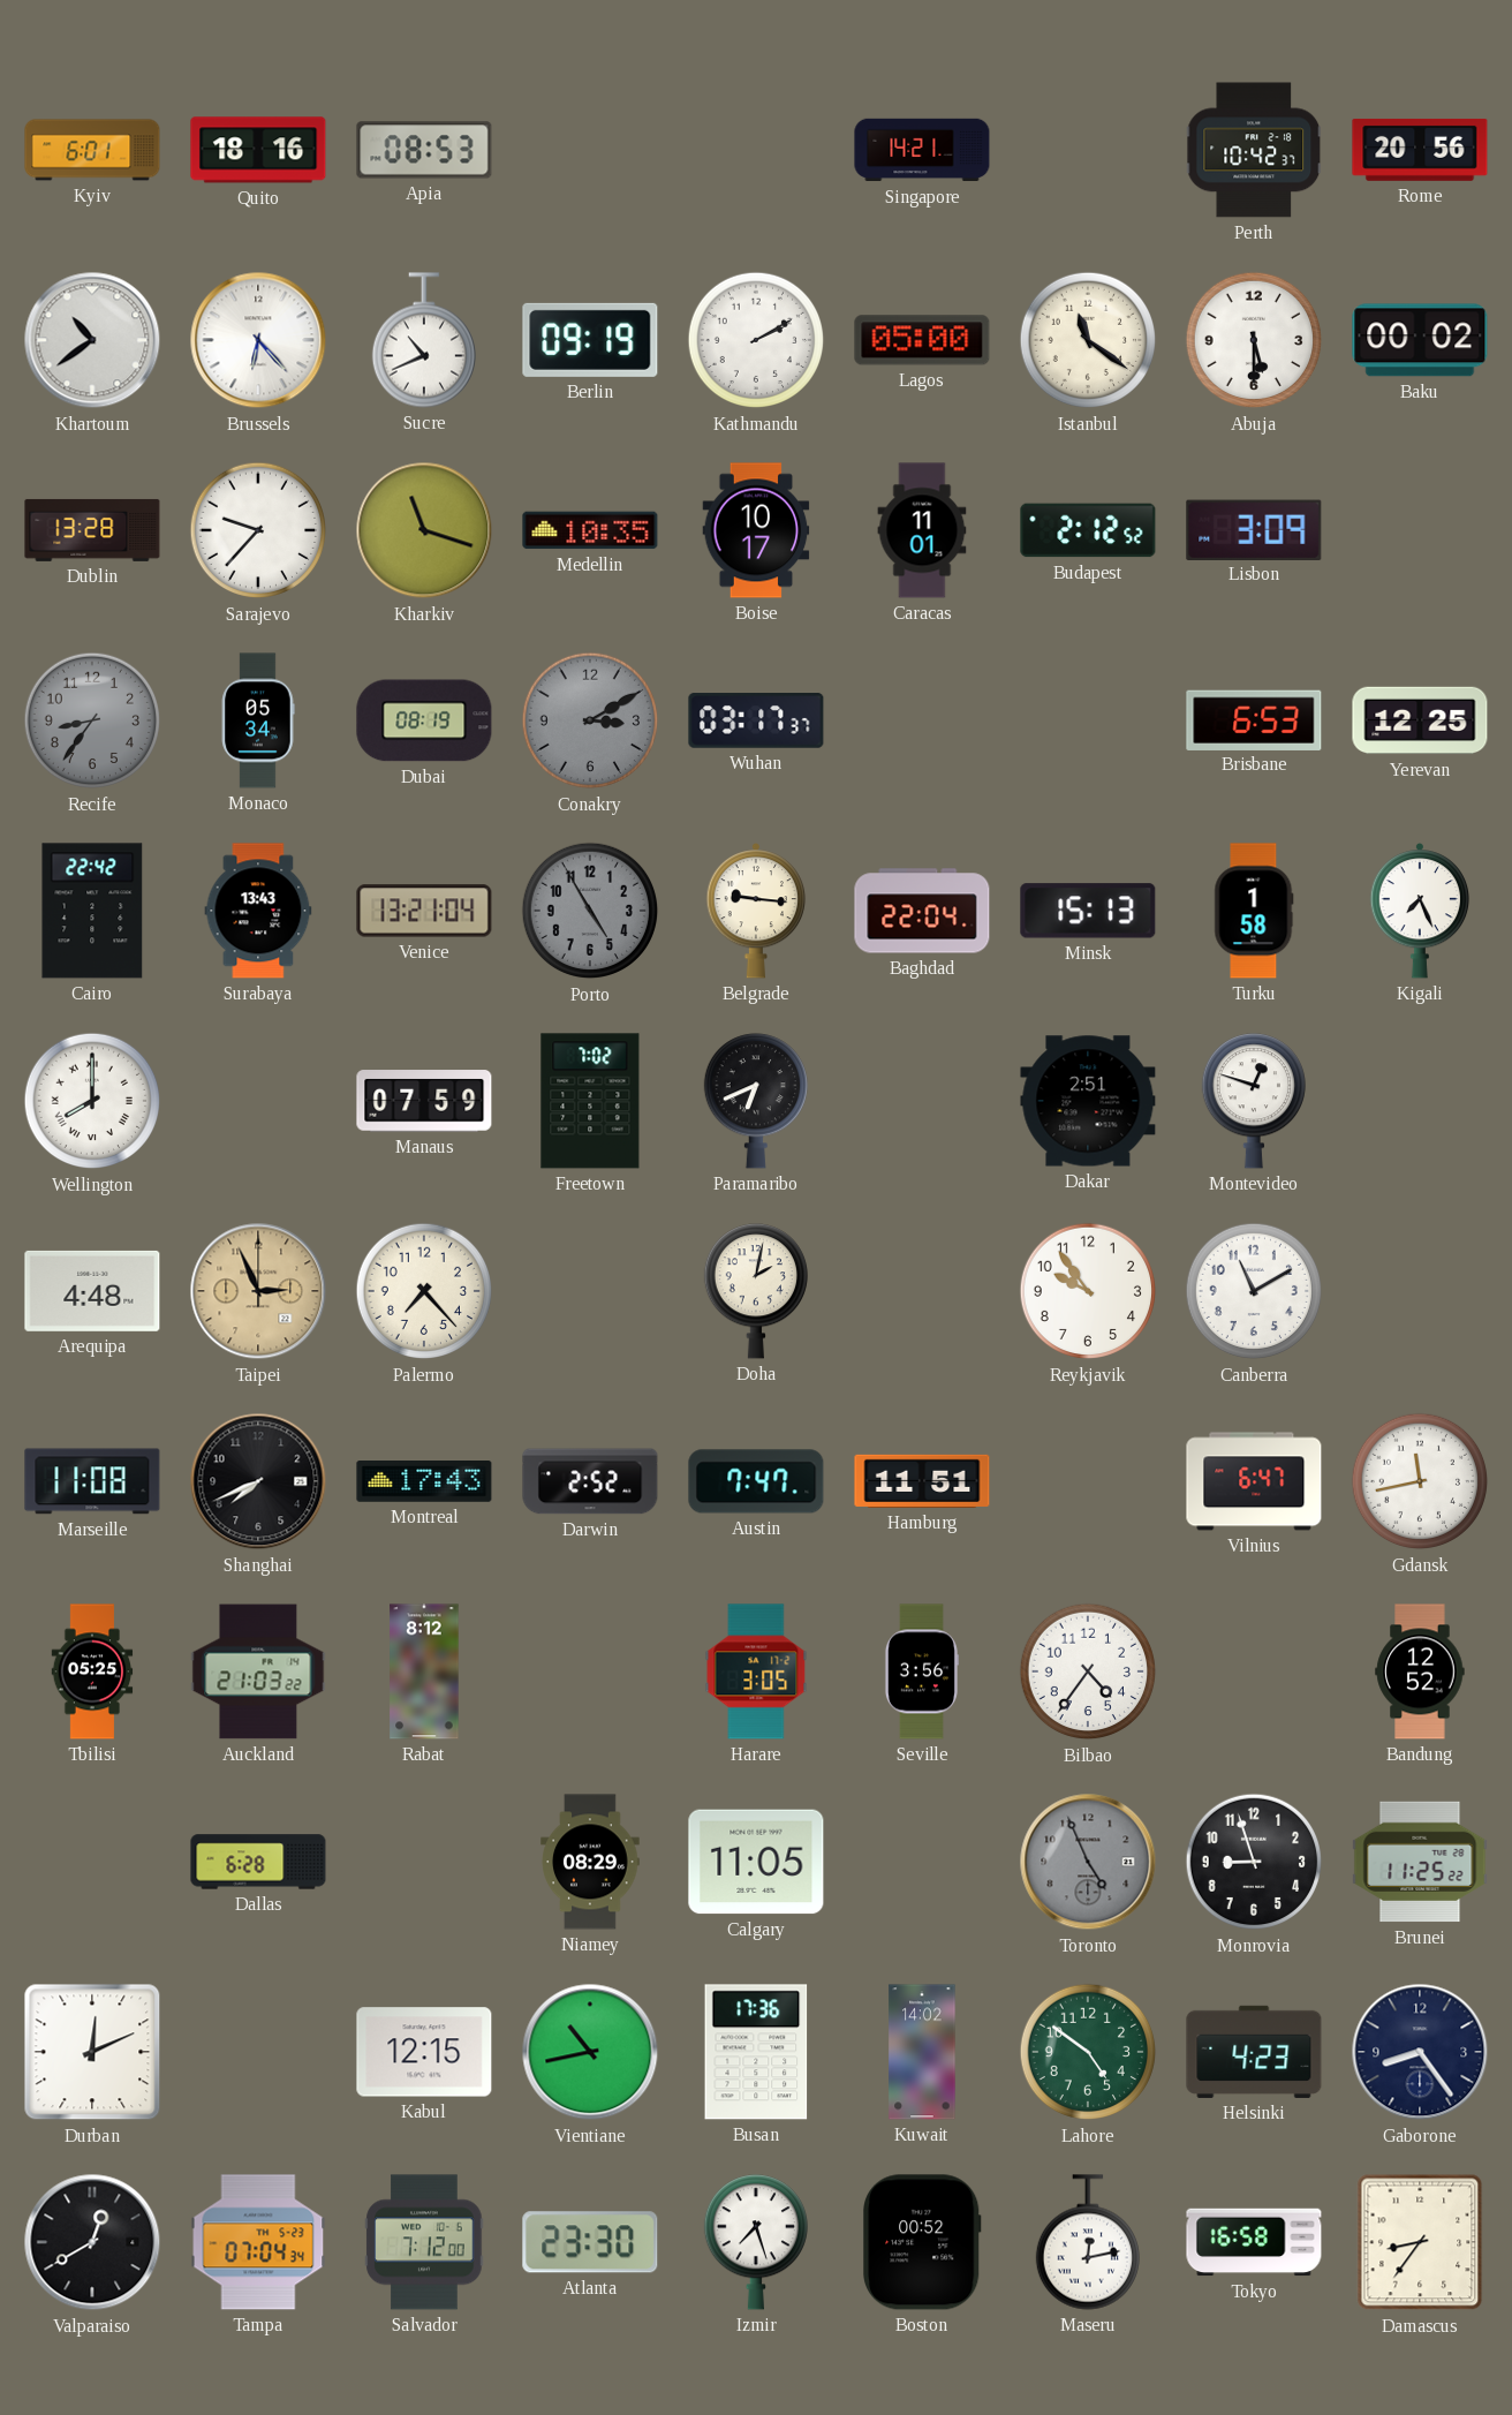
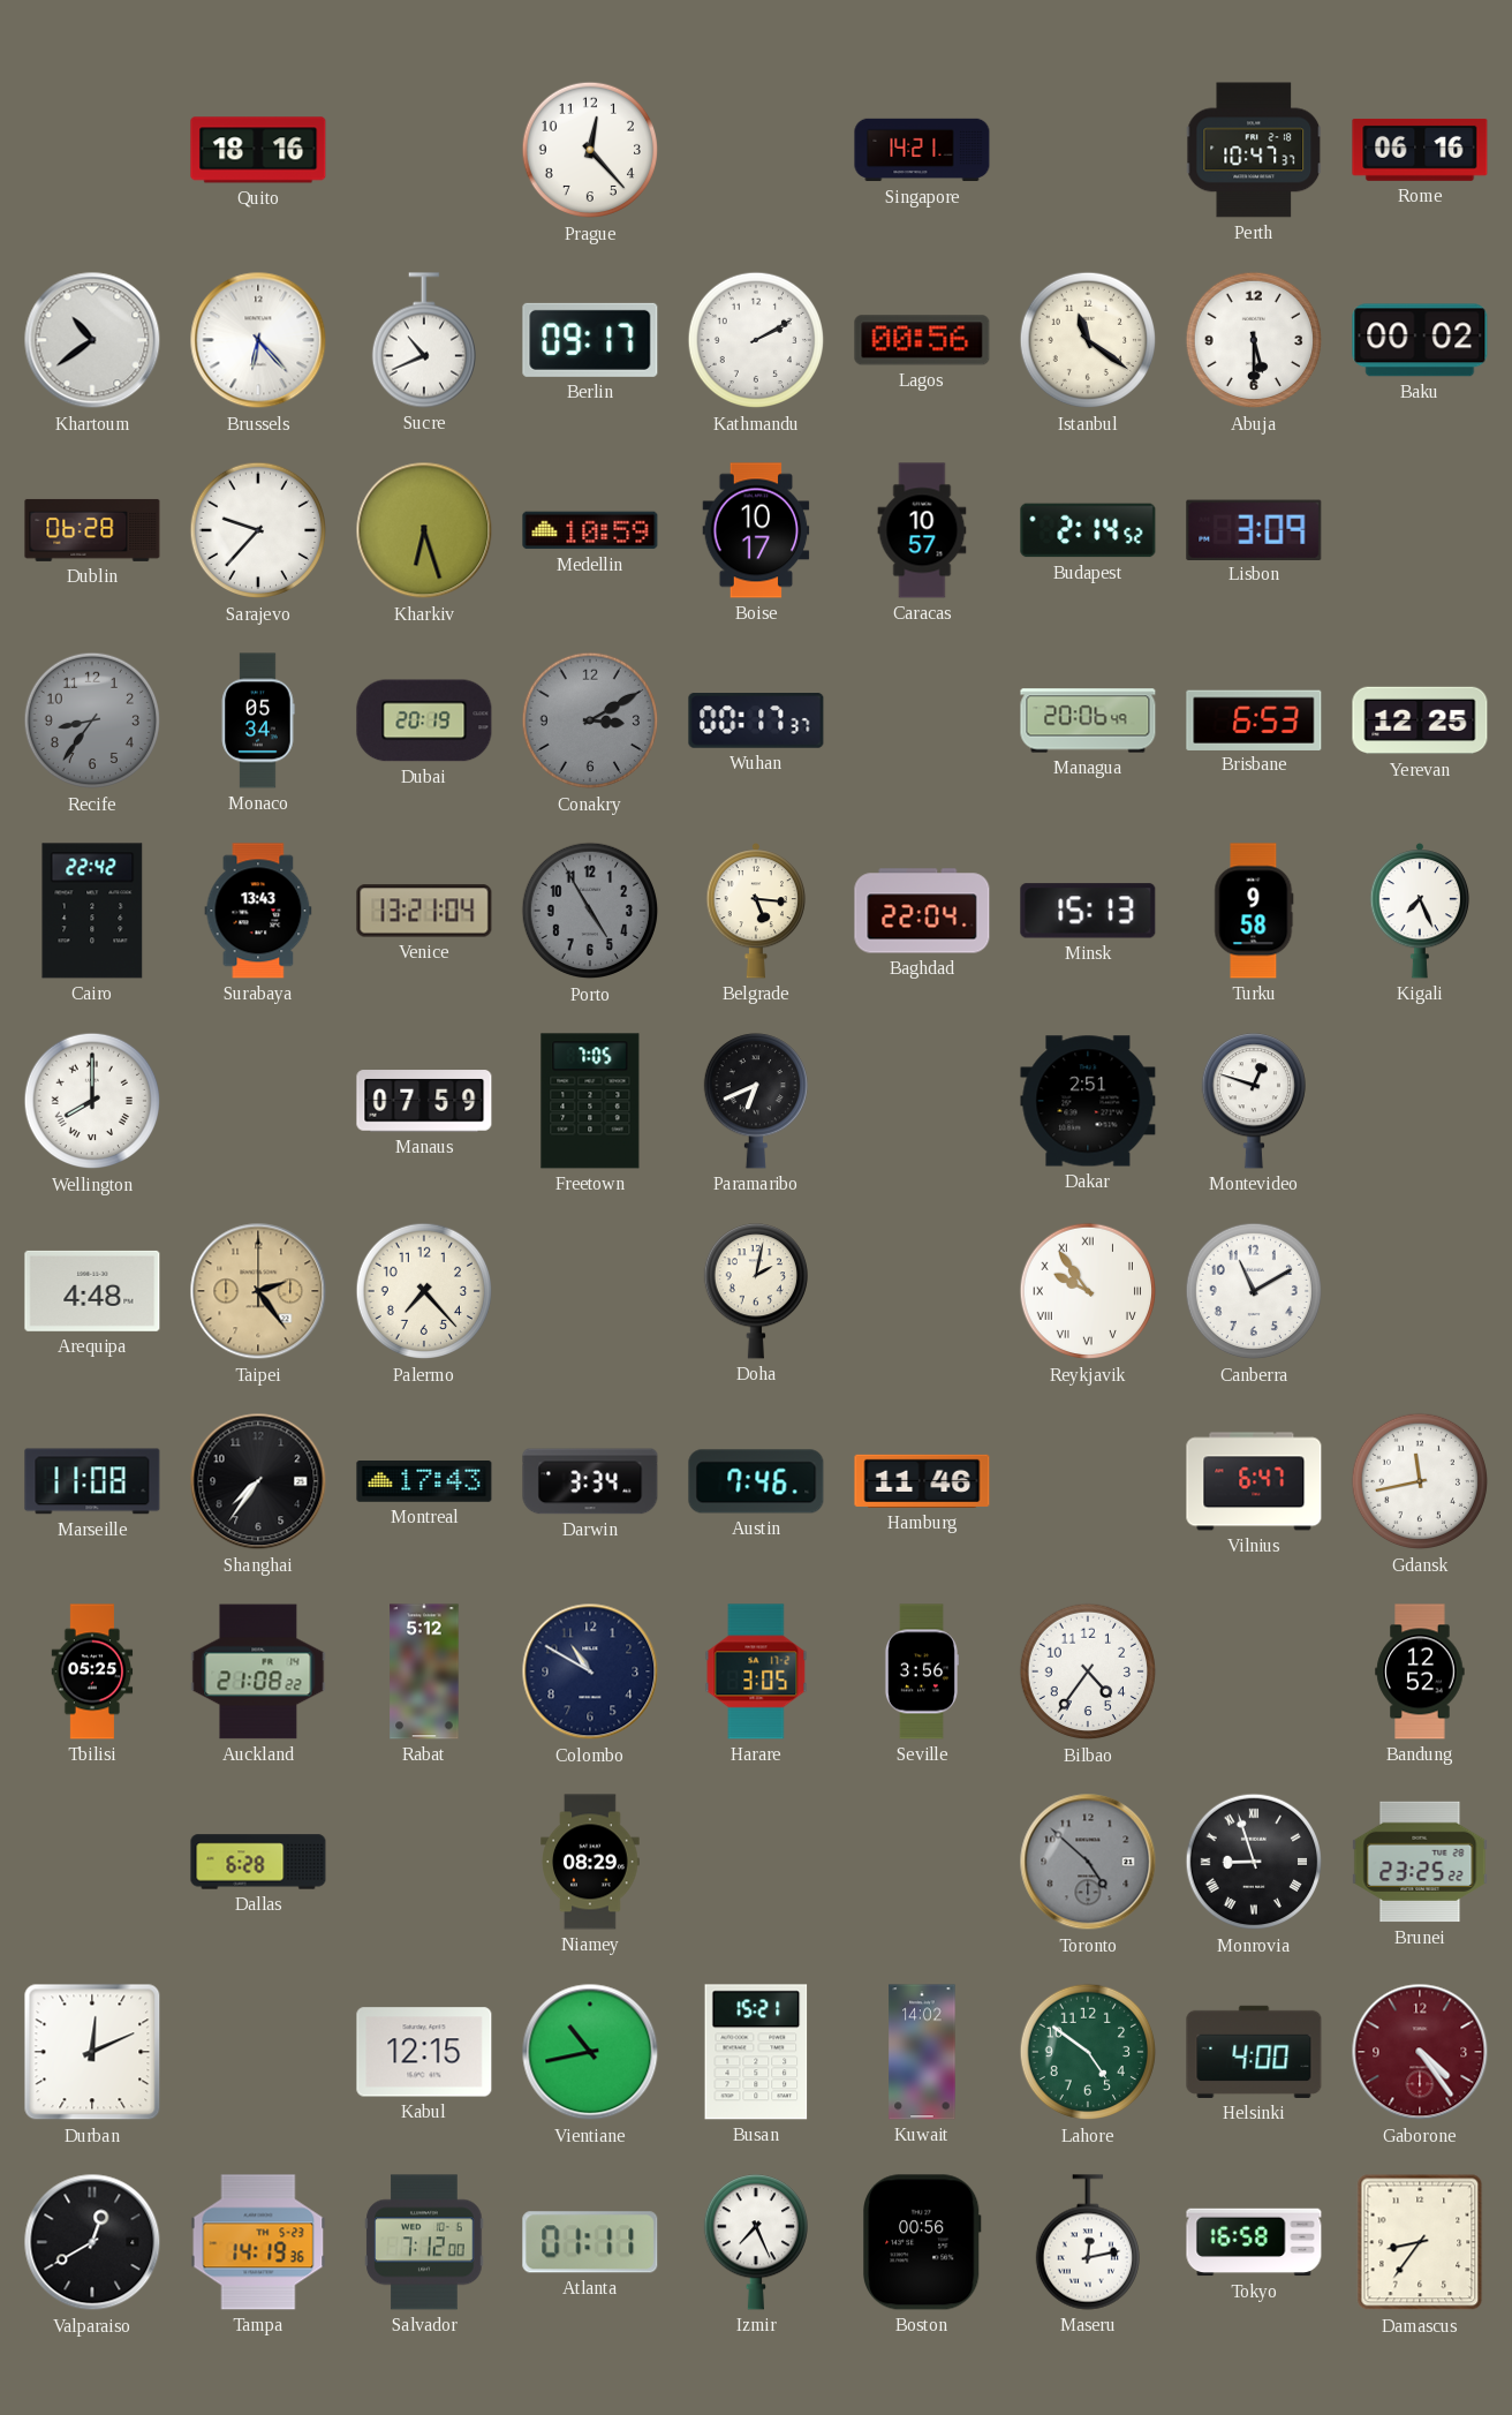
Kyiv: 6:01 -> none (92, 150)
Apia: 08:53 -> none (424, 150)
Prague: none -> 12:23 (590, 150)
Perth: 10:42 -> 10:47 (1254, 150)
Rome: 20:56 -> 06:16 (1420, 150)
Berlin: 09:19 -> 09:17 (590, 340)
Lagos: 05:00 -> 00:56 (922, 340)
Dublin: 13:28 -> 06:28 (92, 530)
Kharkiv: 11:18 -> 6:27 (424, 530)
Medellin: 10:35 -> 10:59 (590, 530)
Caracas: 11:01 -> 10:57 (922, 530)
Budapest: 2:12 -> 2:14 (1088, 530)
Dubai: 08:19 -> 20:19 (424, 720)
Wuhan: 03:17 -> 00:17 (756, 720)
Managua: none -> 20:06 (1088, 720)
Belgrade: 9:16 -> 5:16 (756, 912)
Turku: 1:58 -> 9:58 (1254, 911)
Freetown: 7:02 -> 7:05 (590, 1101)
Taipei: 2:56 -> 2:24 (258, 1291)
Reykjavik numerals: Arabic -> Roman (1088, 1291)
Shanghai: 7:41 -> 7:36 (258, 1481)
Darwin: 2:52 -> 3:34 (590, 1481)
Austin: 7:47 -> 7:46 (756, 1481)
Hamburg: 11:51 -> 11:46 (922, 1481)
Auckland: 21:03 -> 21:08 (258, 1671)
Rabat: 8:12 -> 5:12 (424, 1671)
Colombo: none -> 10:50 (590, 1671)
Calgary: 11:05 -> none (756, 1862)
Toronto: 4:56 -> 4:52 (1088, 1862)
Monrovia numerals: Arabic -> Roman (1254, 1862)
Brunei: 11:25 -> 23:25 (1420, 1862)
Busan: 17:36 -> 15:21 (756, 2052)
Helsinki: 4:23 -> 4:00 (1254, 2052)
Gaborone: 8:24 -> 4:24 (1420, 2052)
Gaborone dial: navy -> burgundy (1420, 2052)
Tampa: 07:04 -> 14:19 (258, 2242)
Atlanta: 23:30 -> 01:11 (590, 2242)
Izmir: 7:27 -> 7:26 (755, 2242)
Boston: 00:52 -> 00:56 (923, 2242)
